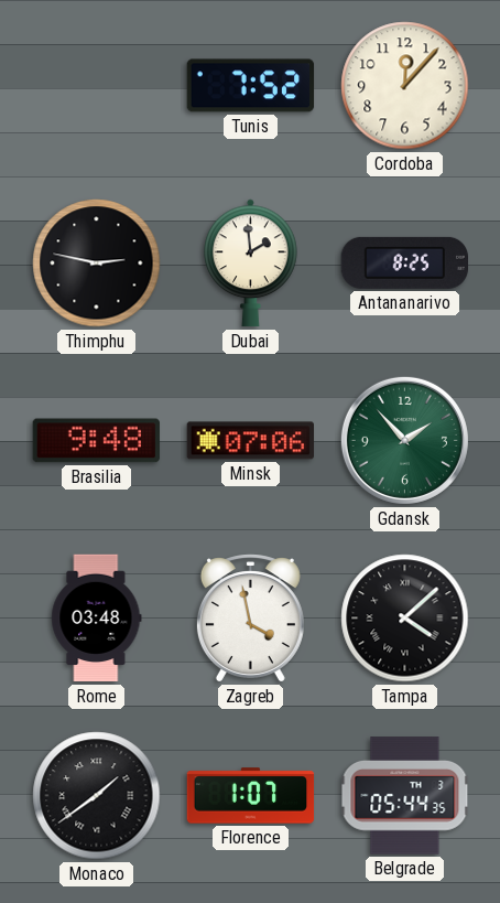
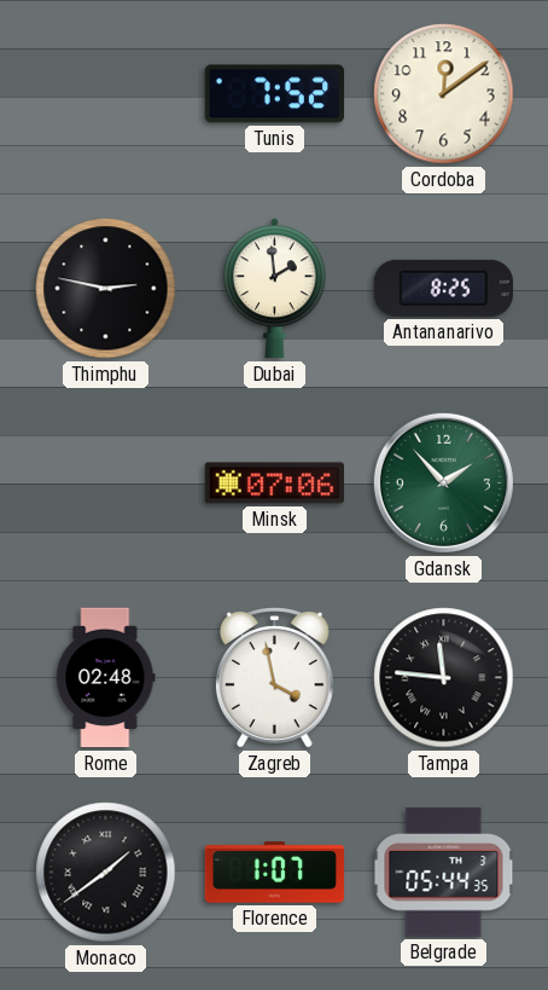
Cordoba: 12:07 -> 12:09 (444, 94)
Brasilia: 9:48 -> none (96, 441)
Rome: 03:48 -> 02:48 (106, 678)
Tampa: 4:08 -> 11:46 (444, 678)
